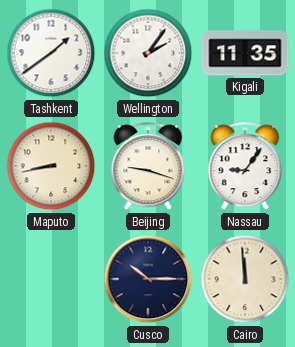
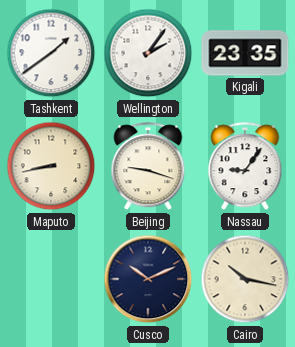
Kigali: 11:35 -> 23:35 (245, 53)
Cusco: 10:15 -> 10:11 (148, 279)
Cairo: 11:59 -> 10:17 (245, 279)
